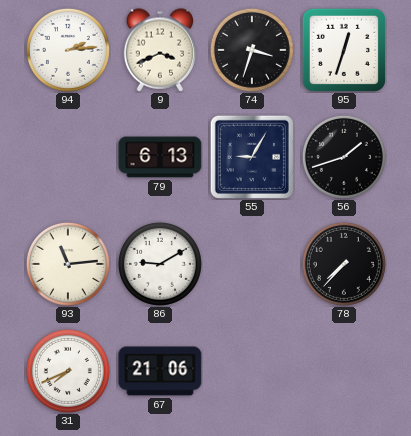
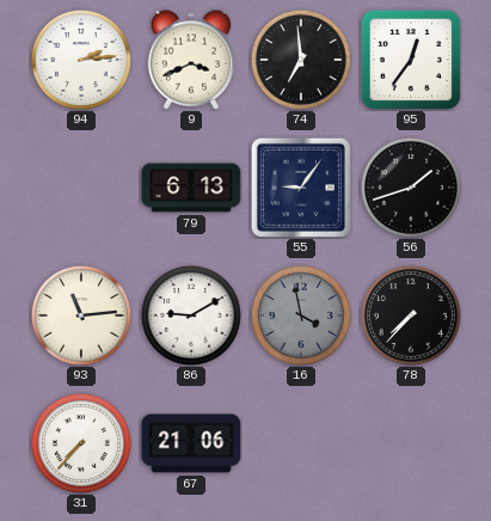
74: 3:33 -> 6:59 (301, 60)
95: 12:33 -> 12:36 (411, 60)
55: 9:05 -> 9:06 (301, 188)
16: none -> 3:58 (301, 315)
31: 7:41 -> 7:37 (81, 443)
